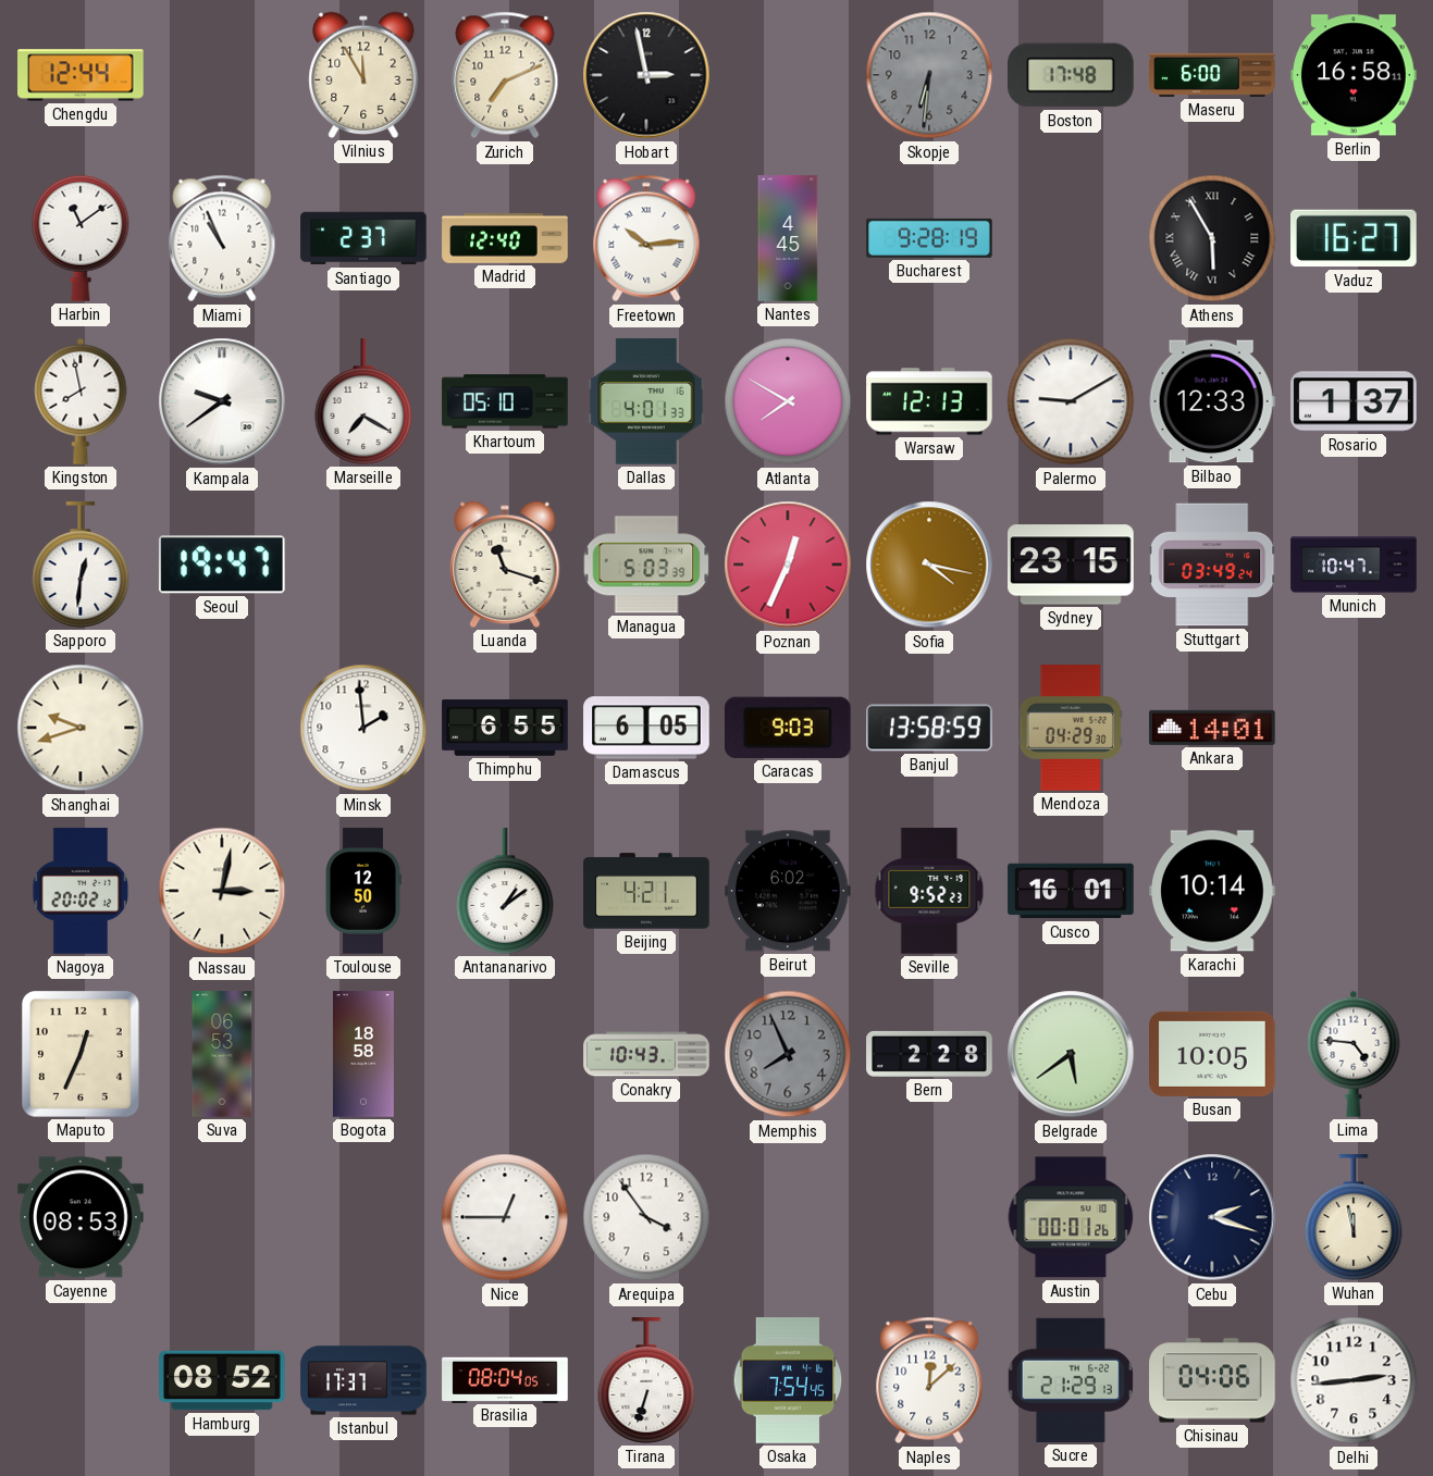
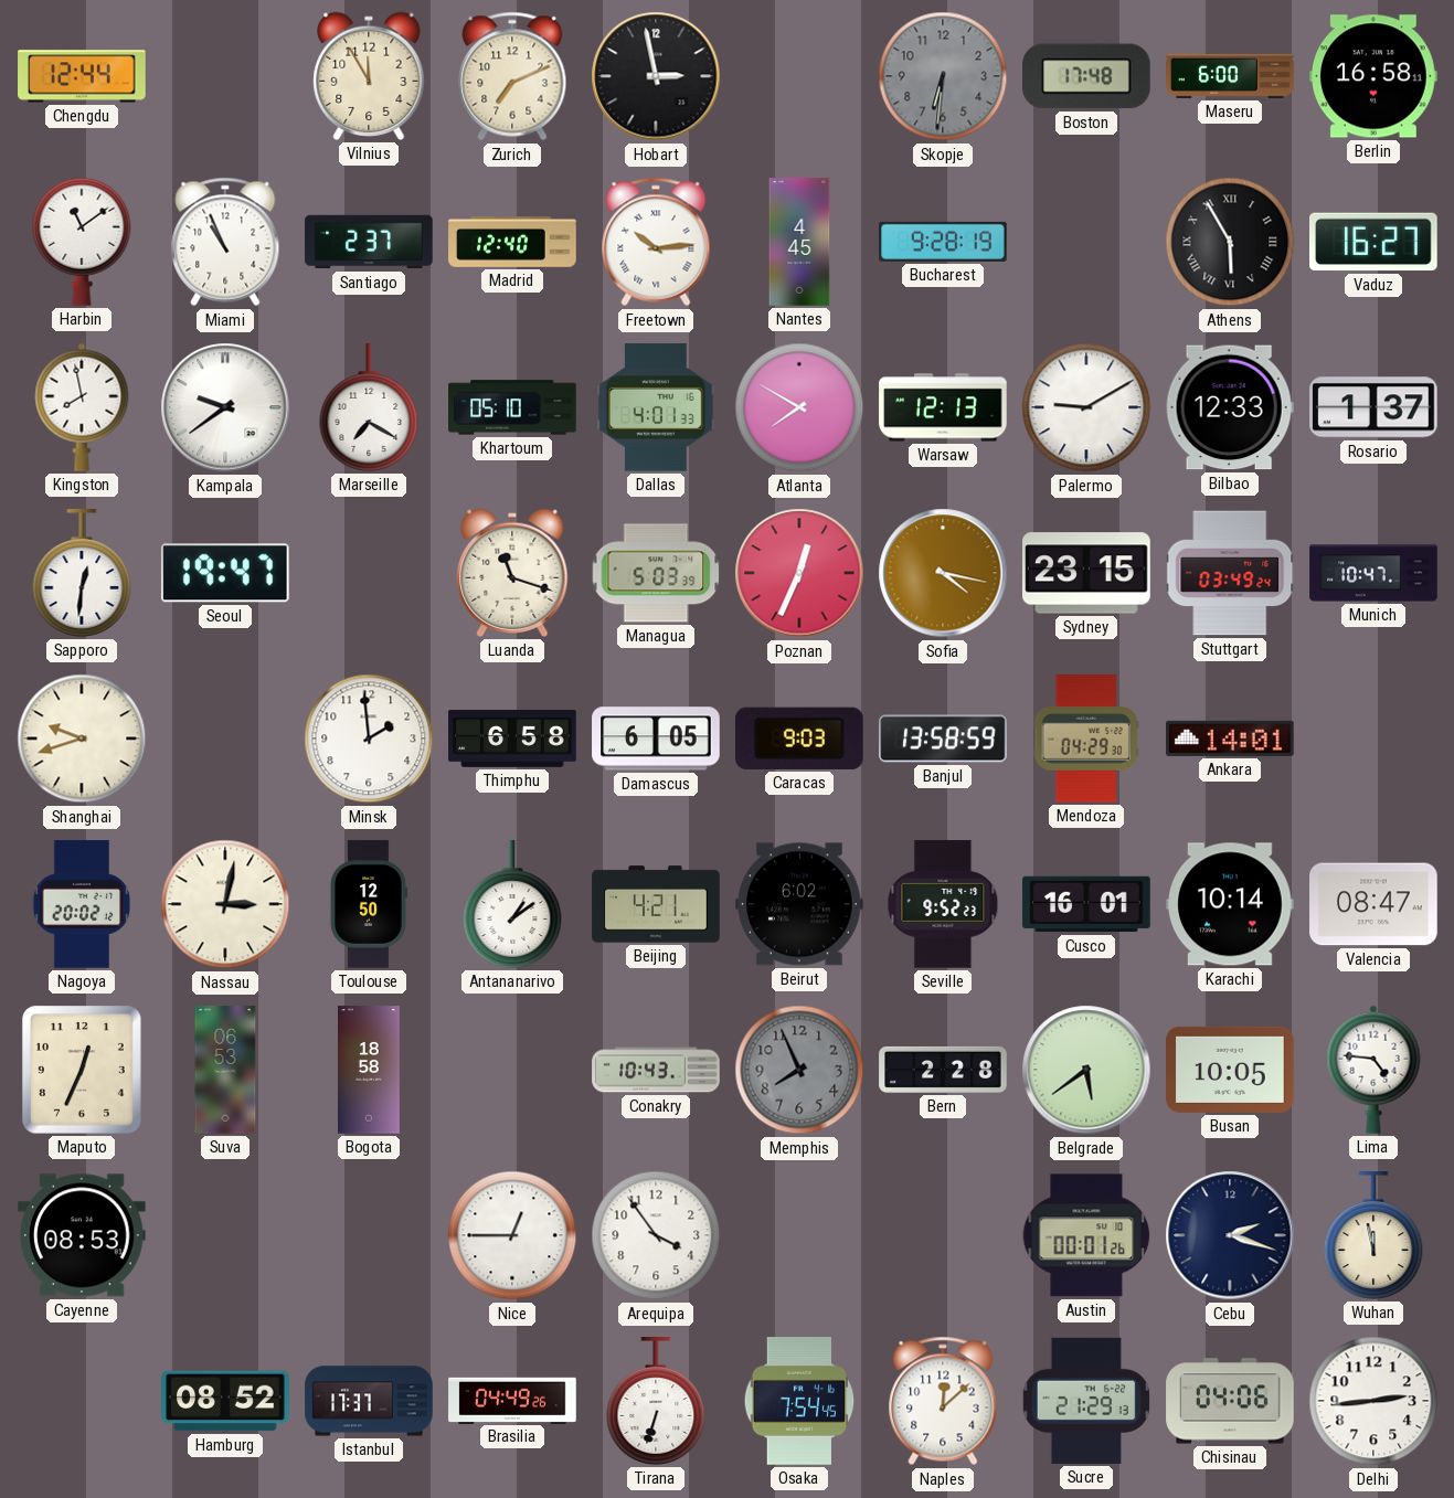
Thimphu: 6:55 -> 6:58 (512, 739)
Valencia: none -> 08:47 (1373, 904)
Brasilia: 08:04 -> 04:49 (512, 1400)
